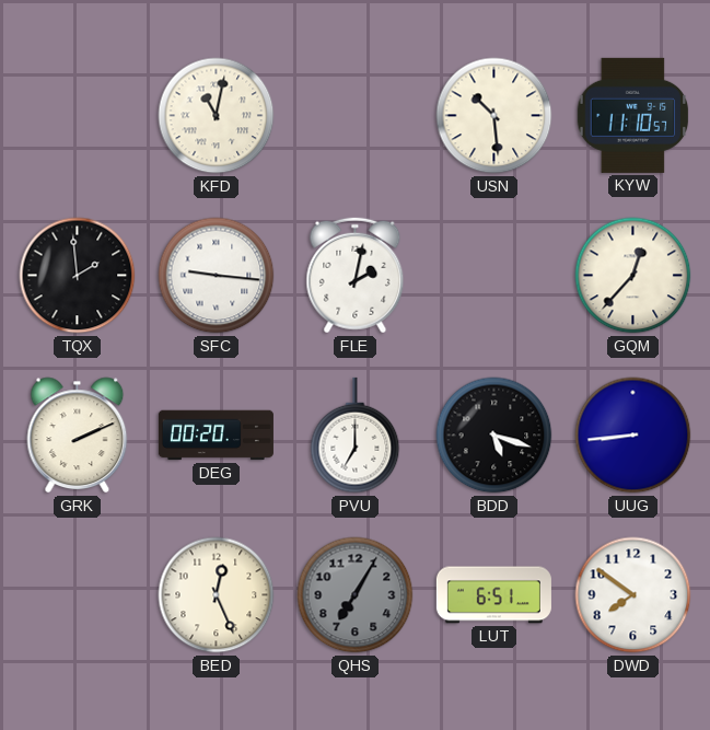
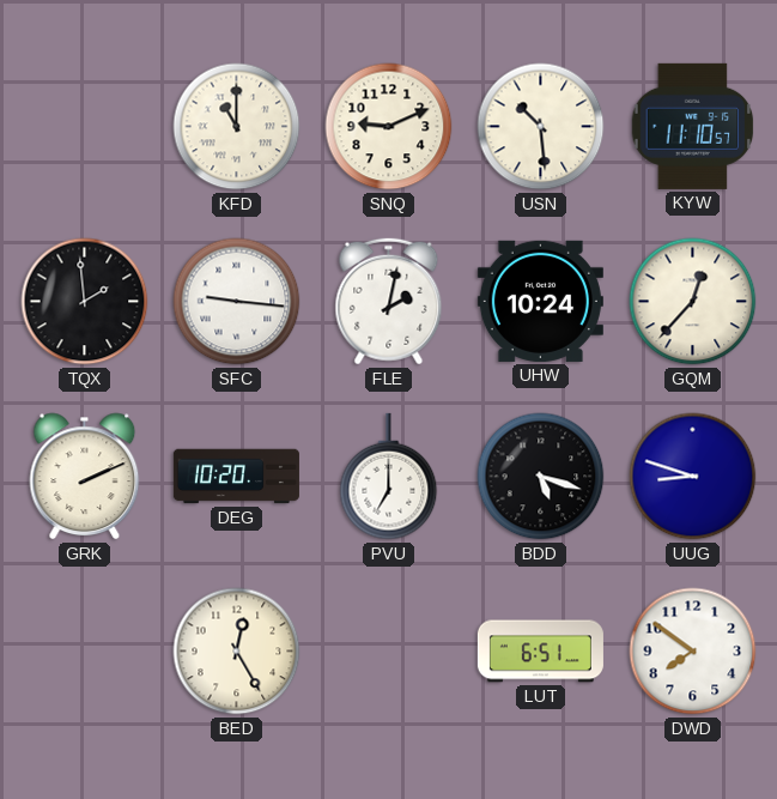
KFD: 11:02 -> 11:00 (237, 127)
SNQ: none -> 9:11 (389, 127)
UHW: none -> 10:24 (540, 301)
DEG: 00:20 -> 10:20 (236, 477)
UUG: 8:44 -> 8:48 (693, 477)
BED: 12:26 -> 12:25 (237, 652)
QHS: 7:05 -> none (356, 595)
